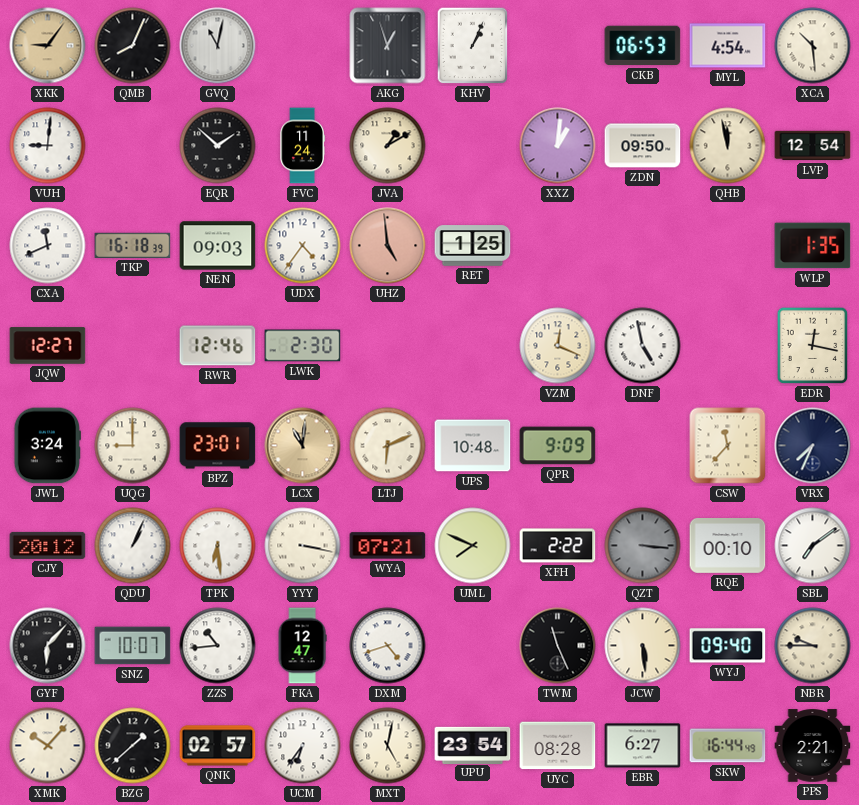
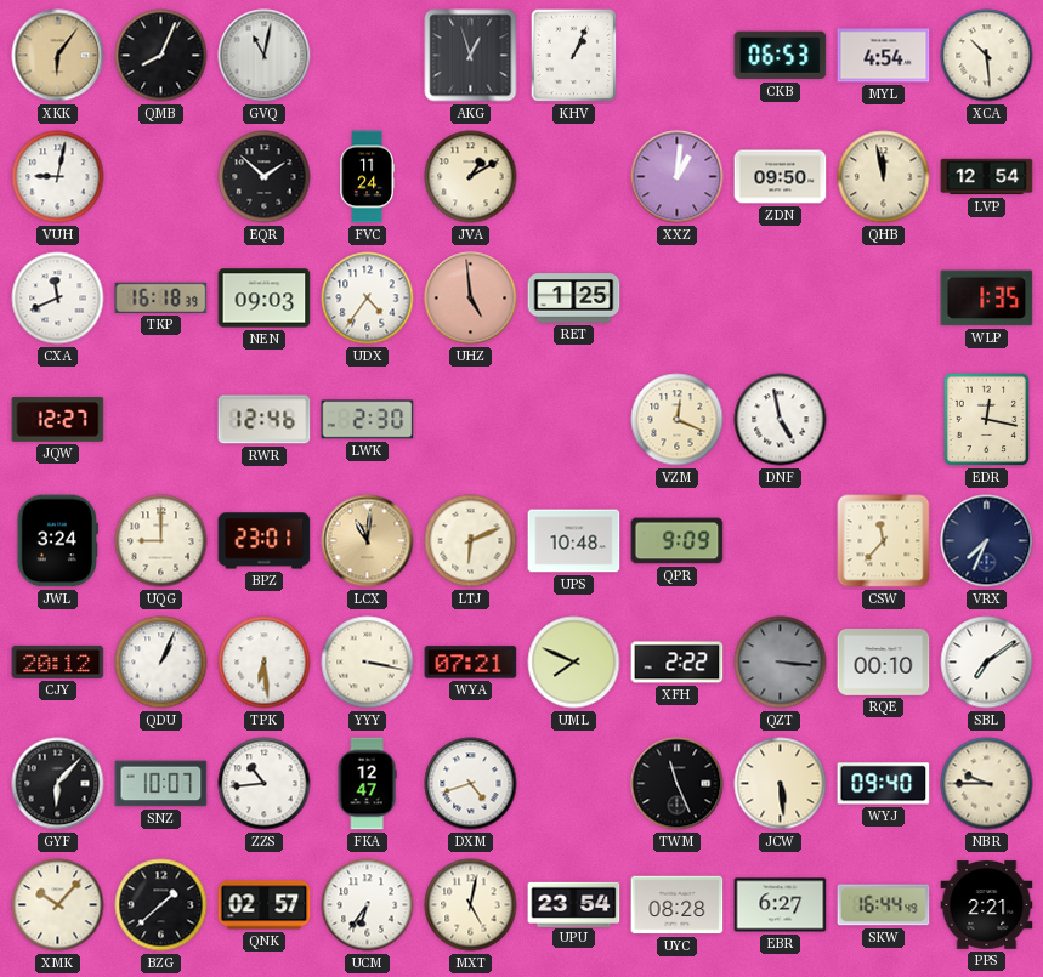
XKK: 9:06 -> 6:06 (58, 56)
VUH: 9:01 -> 9:02 (58, 177)
